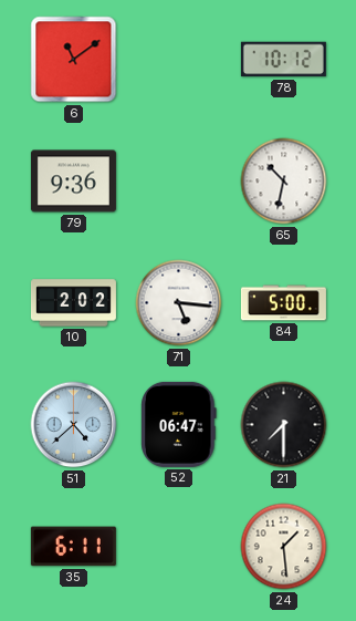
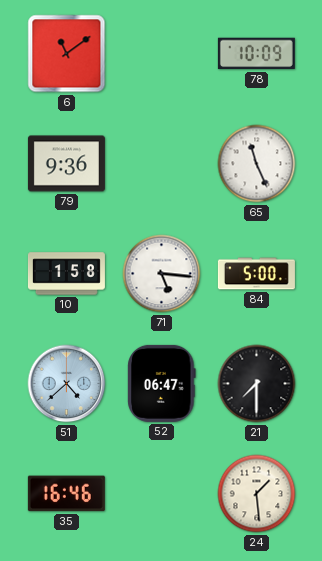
78: 10:12 -> 10:09 (256, 54)
65: 10:32 -> 11:26 (257, 164)
10: 2:02 -> 1:58 (66, 274)
35: 6:11 -> 16:46 (66, 494)
